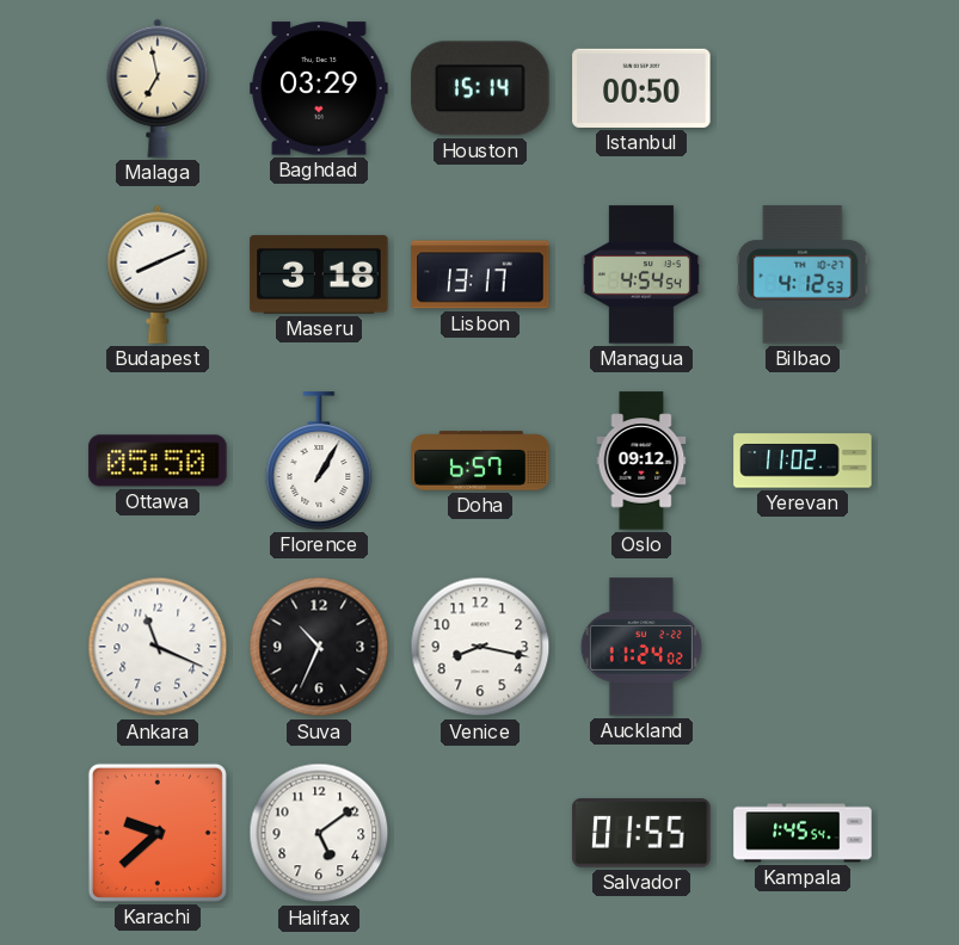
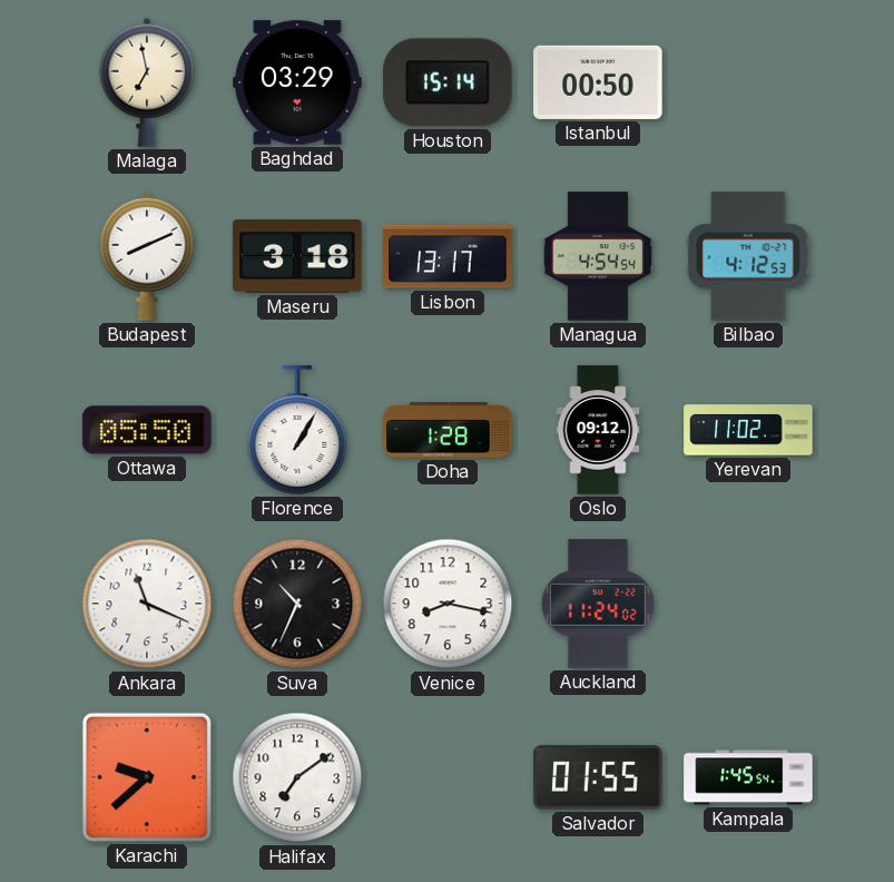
Doha: 6:57 -> 1:28 (448, 430)
Halifax: 5:09 -> 7:09 (297, 777)
